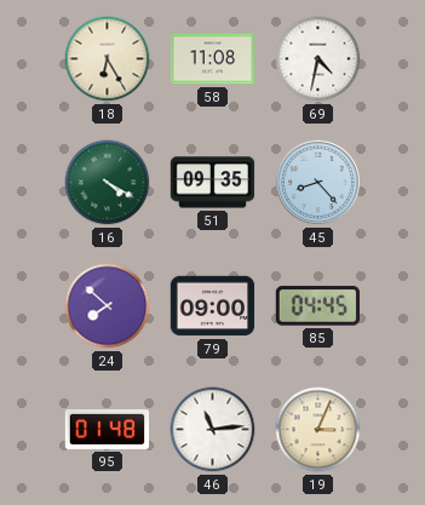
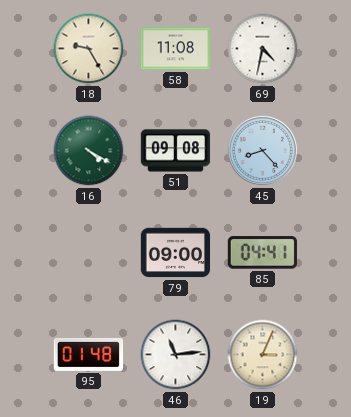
18: 6:25 -> 9:25 (89, 49)
51: 09:35 -> 09:08 (176, 151)
24: 7:52 -> none (108, 306)
85: 04:45 -> 04:41 (262, 253)
